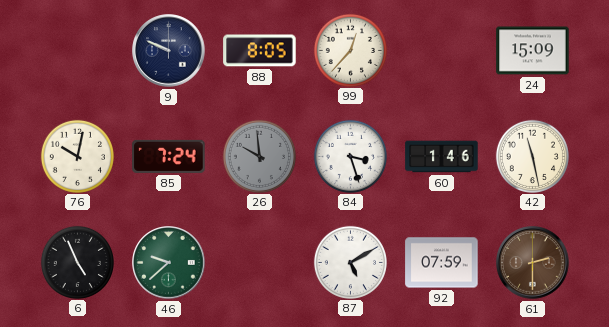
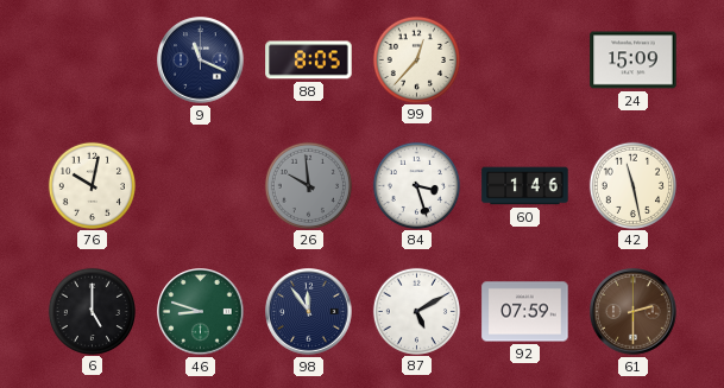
9: 9:49 -> 11:19 (201, 61)
85: 7:24 -> none (169, 156)
6: 4:56 -> 5:00 (92, 311)
46: 9:38 -> 8:48 (201, 312)
98: none -> 11:54 (309, 312)
